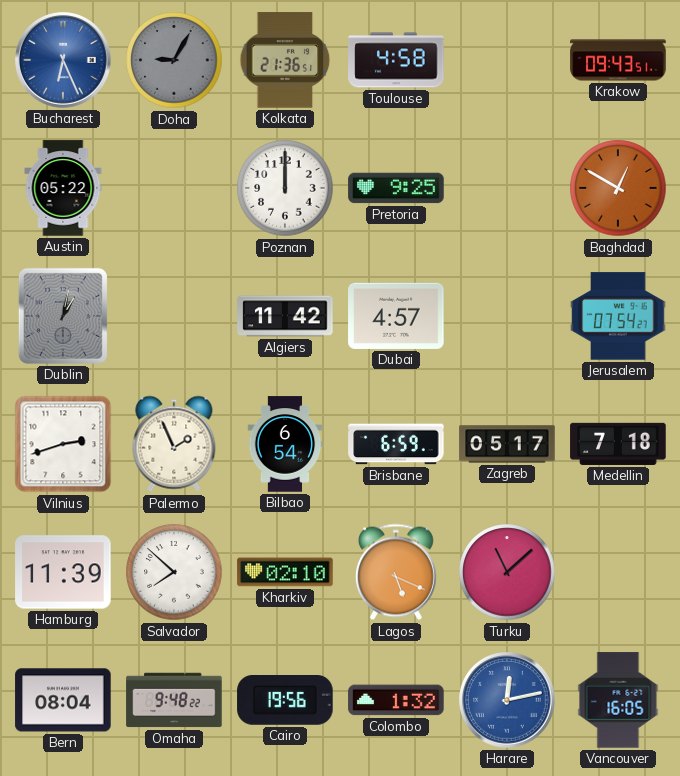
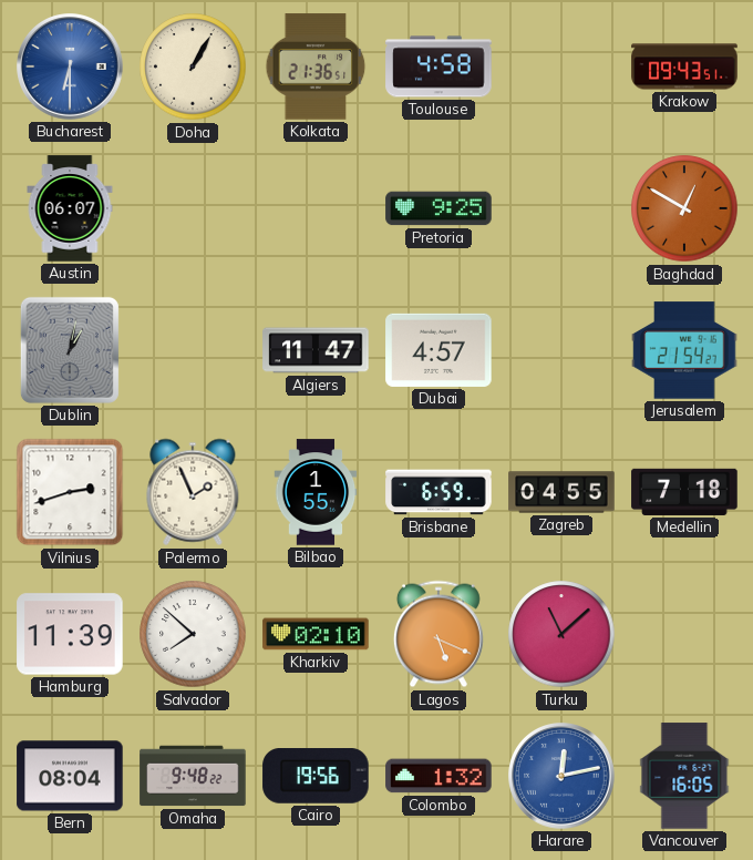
Bucharest: 6:26 -> 6:30 (70, 66)
Doha: 9:05 -> 1:05 (193, 66)
Doha dial: grey -> cream (193, 66)
Austin: 05:22 -> 06:07 (70, 208)
Poznan: 12:00 -> none (285, 188)
Algiers: 11:42 -> 11:47 (316, 350)
Jerusalem: 07:54 -> 21:54 (684, 350)
Bilbao: 6:54 -> 1:55 (316, 492)
Zagreb: 05:17 -> 04:55 (561, 492)
